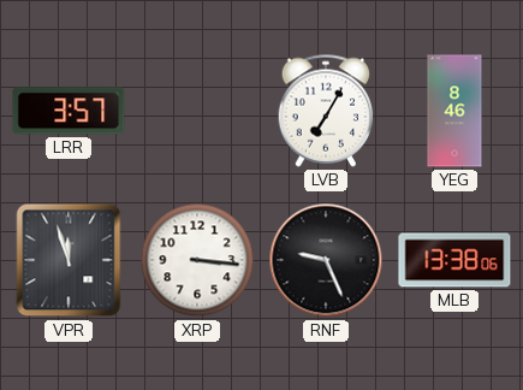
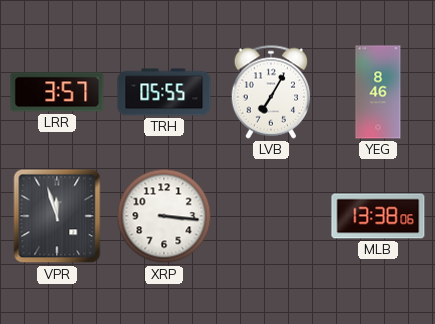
TRH: none -> 05:55 (164, 92)
RNF: 9:26 -> none (326, 260)
